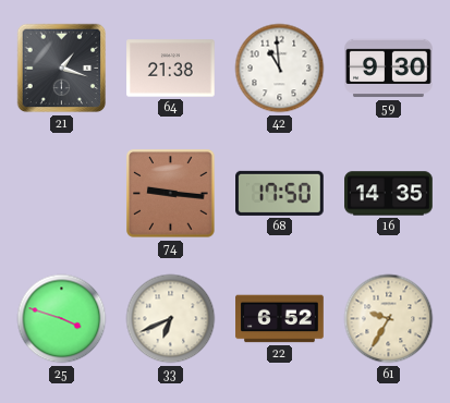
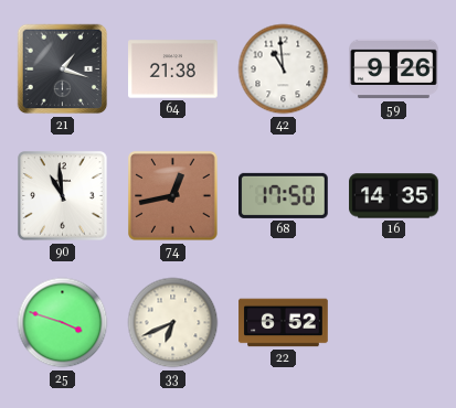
59: 9:30 -> 9:26 (394, 69)
90: none -> 10:59 (63, 196)
74: 9:16 -> 12:43 (173, 196)
61: 9:35 -> none (389, 319)
